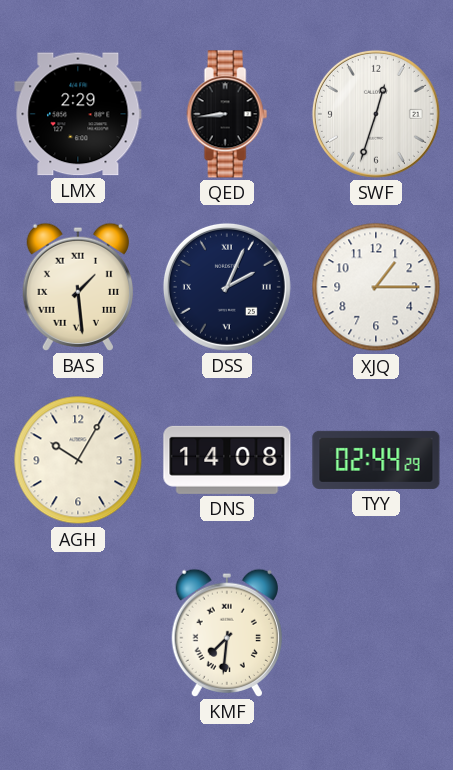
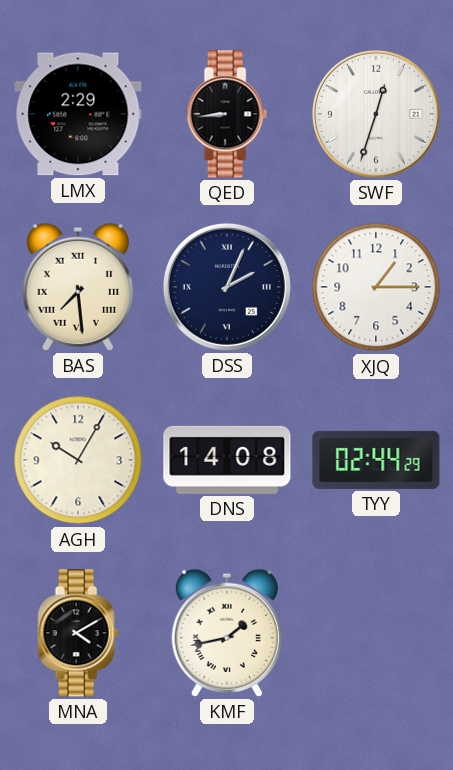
BAS: 1:29 -> 7:29 (78, 287)
MNA: none -> 4:10 (78, 633)
KMF: 7:31 -> 1:43 (227, 633)
